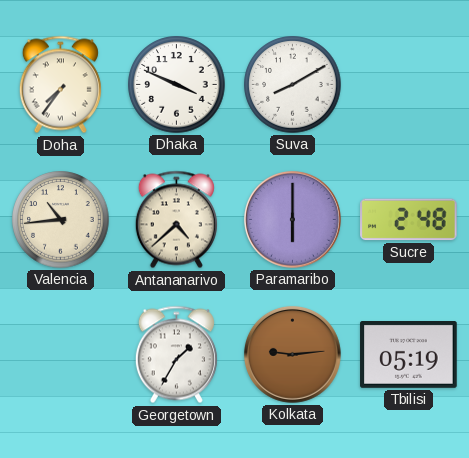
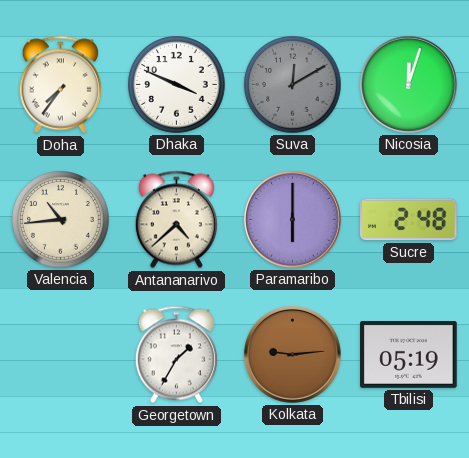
Suva: 8:10 -> 12:10 (293, 85)
Suva dial: white -> grey (293, 85)
Nicosia: none -> 12:03 (408, 84)
